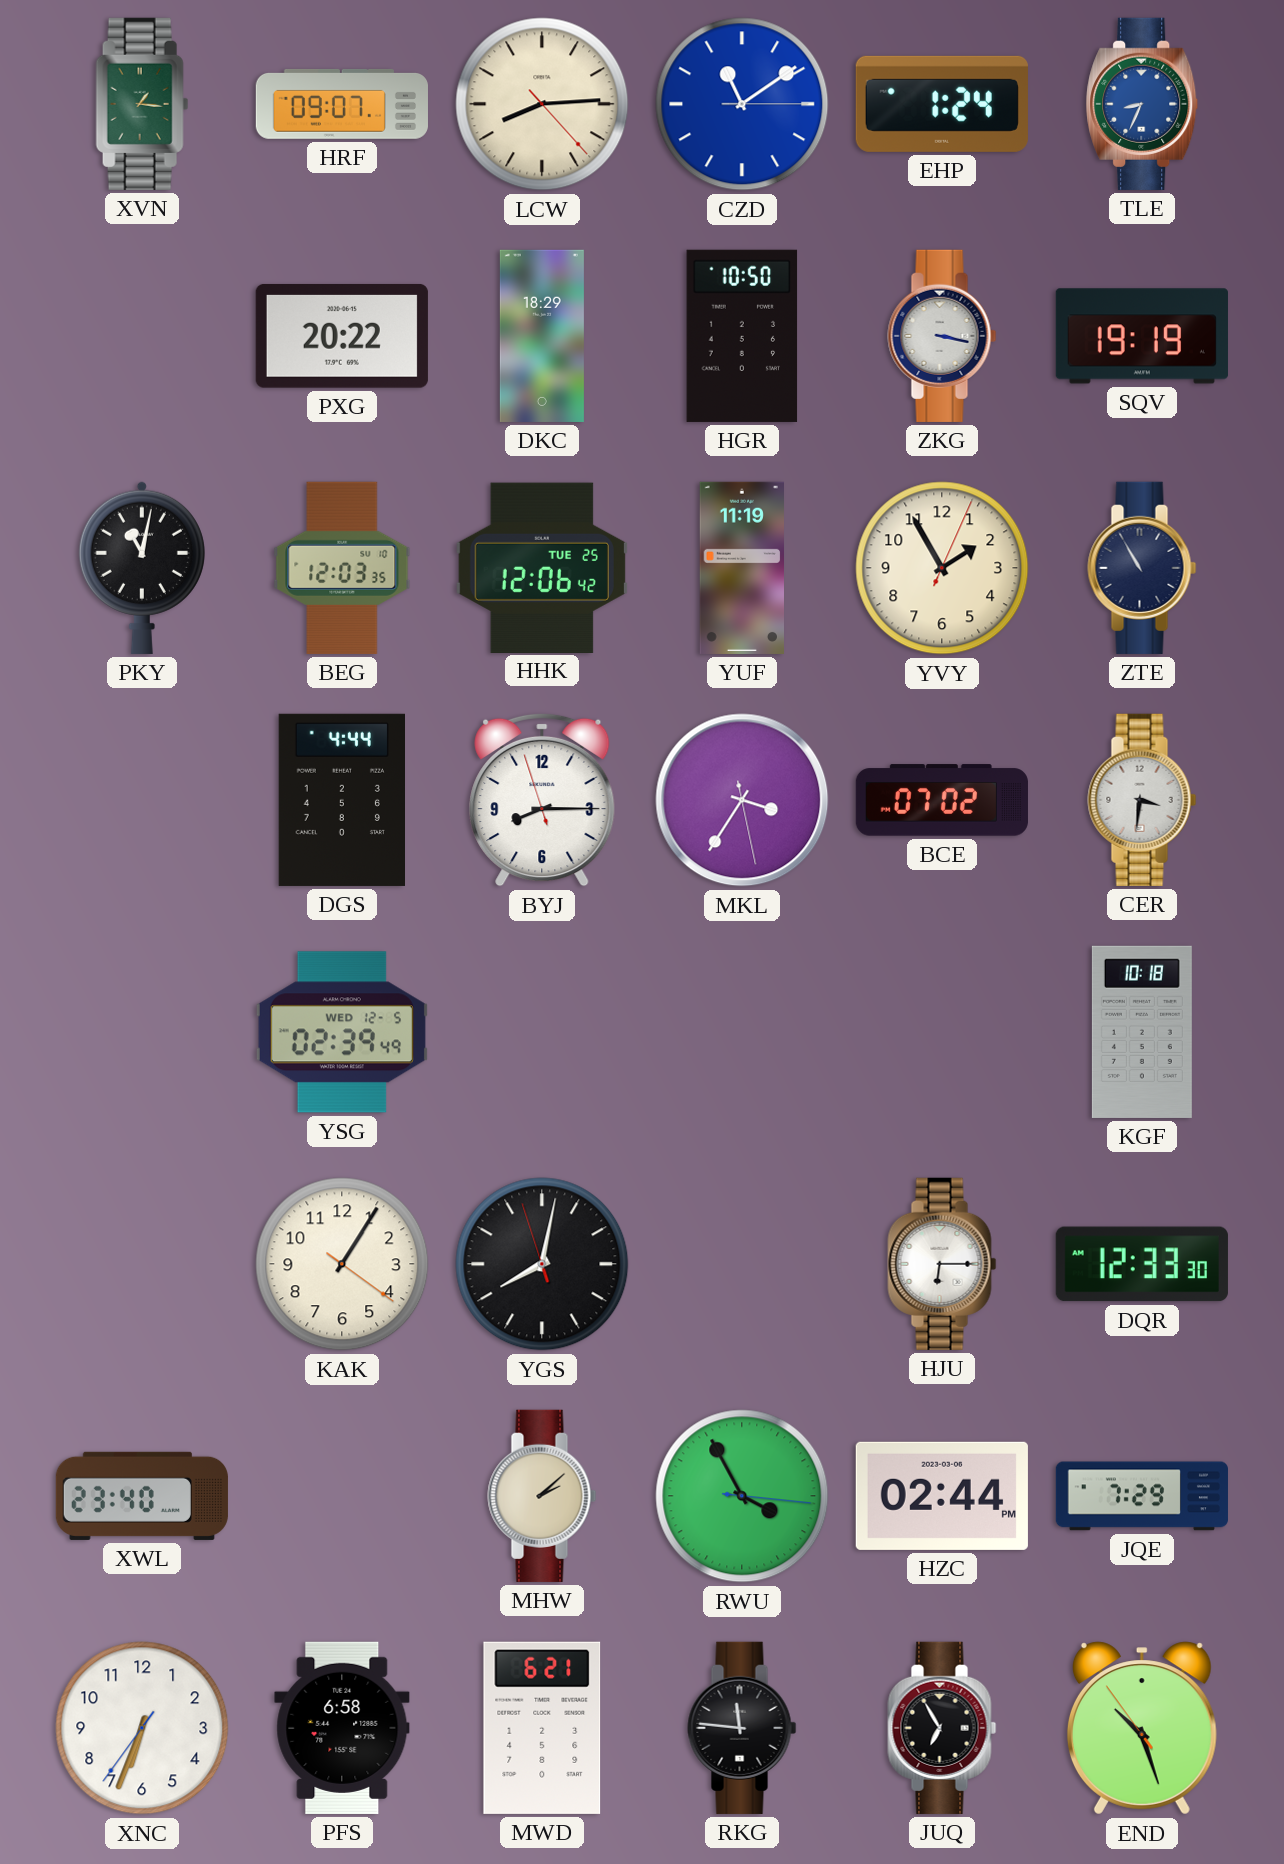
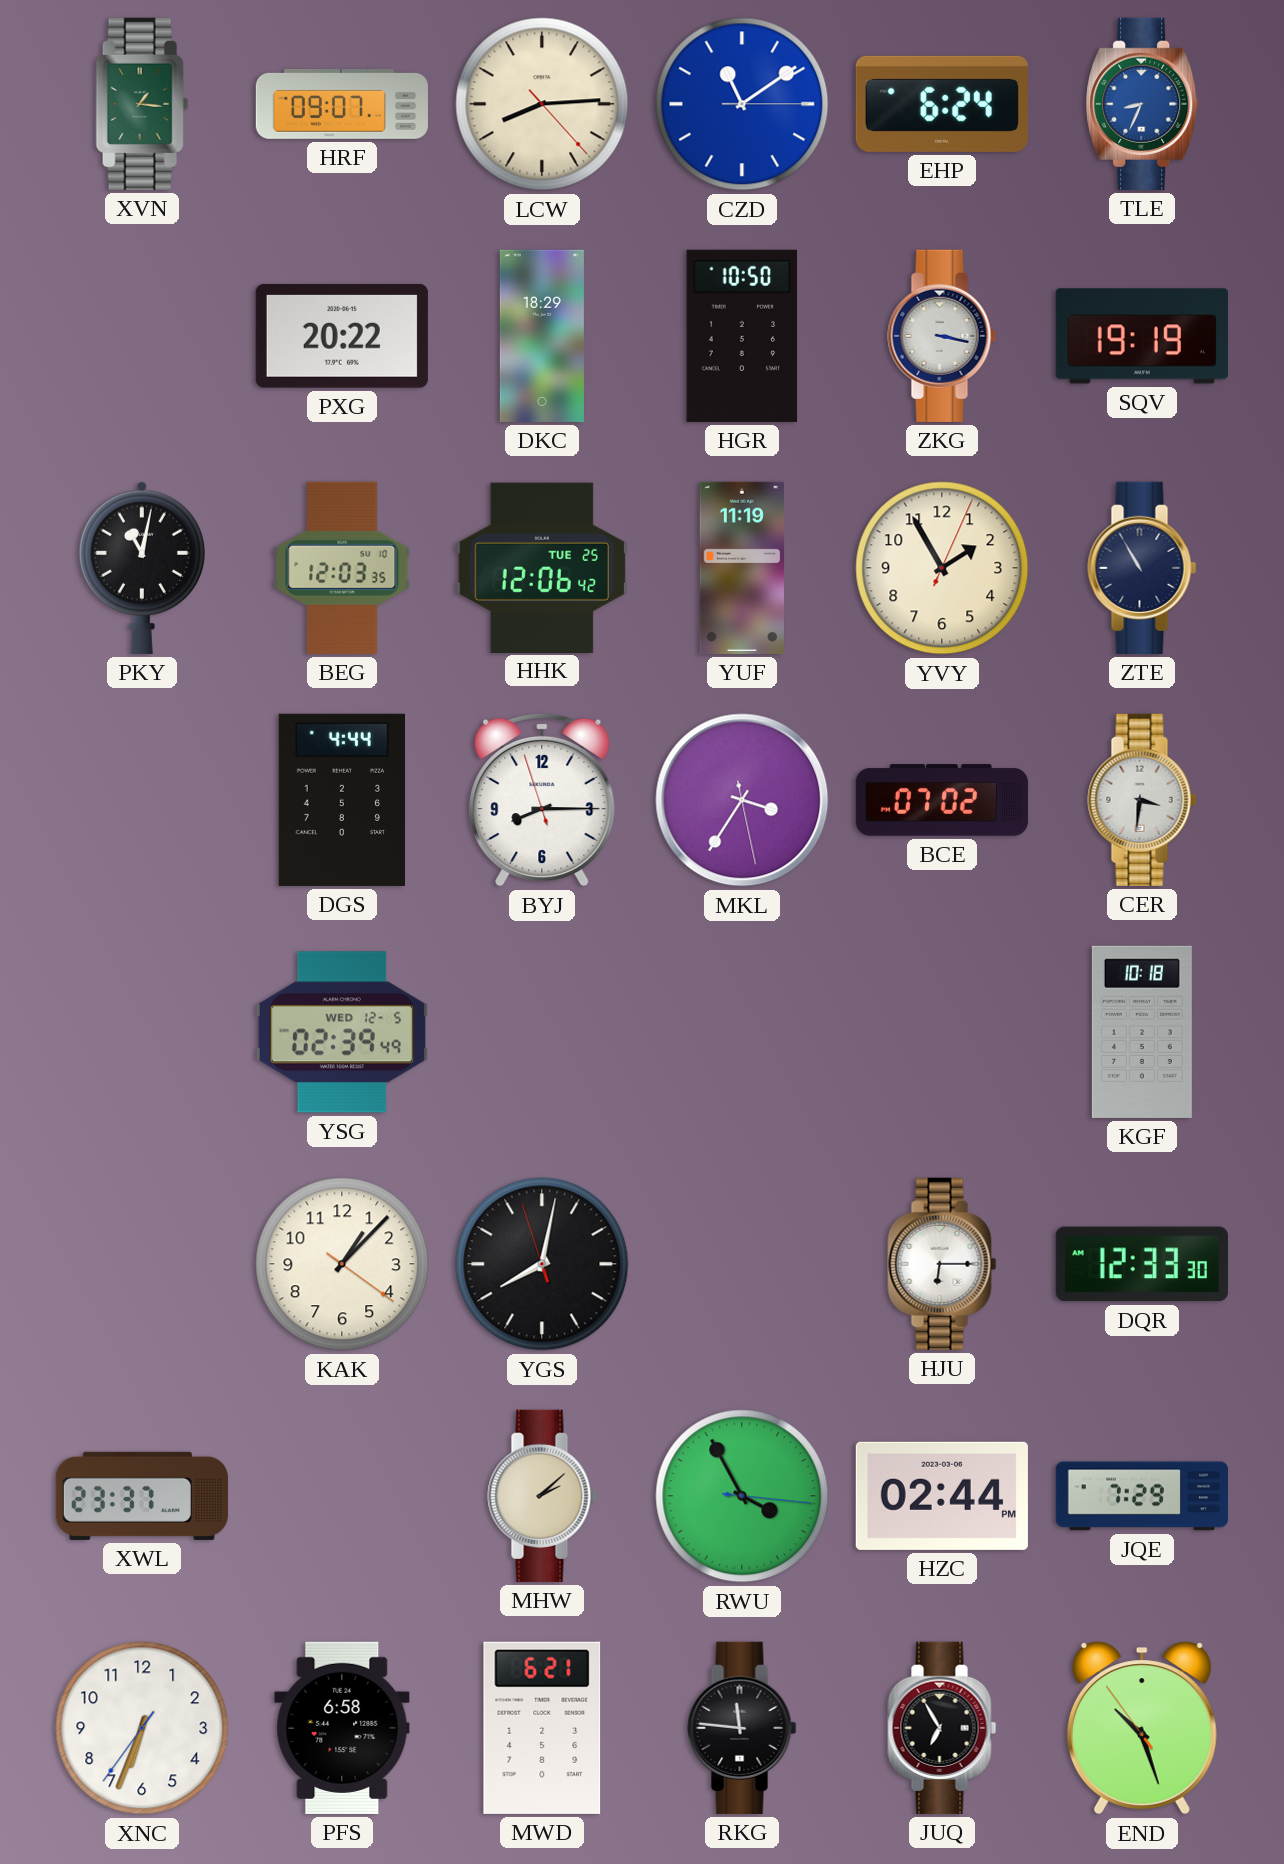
EHP: 1:24 -> 6:24 (942, 104)
KAK: 1:05 -> 1:07 (342, 1264)
XWL: 23:40 -> 23:37 (142, 1496)
